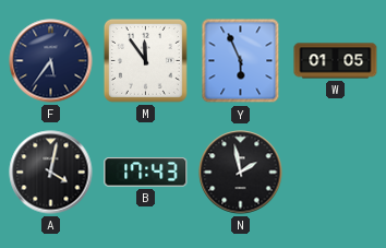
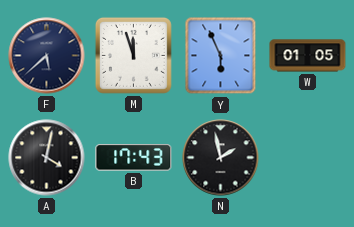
F: 5:36 -> 5:38 (47, 56)
M: 11:54 -> 11:57 (133, 55)
